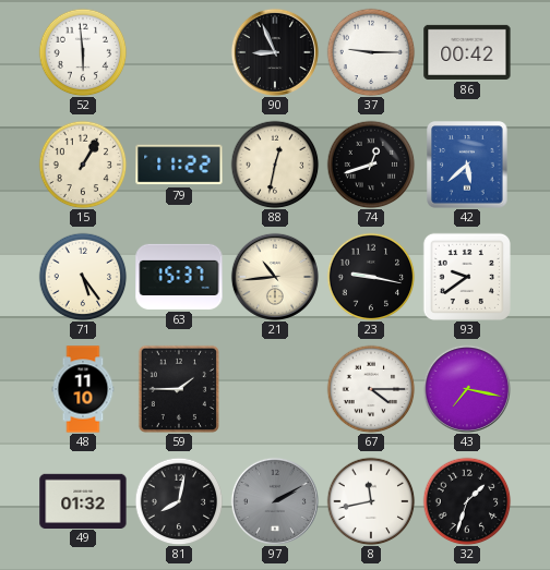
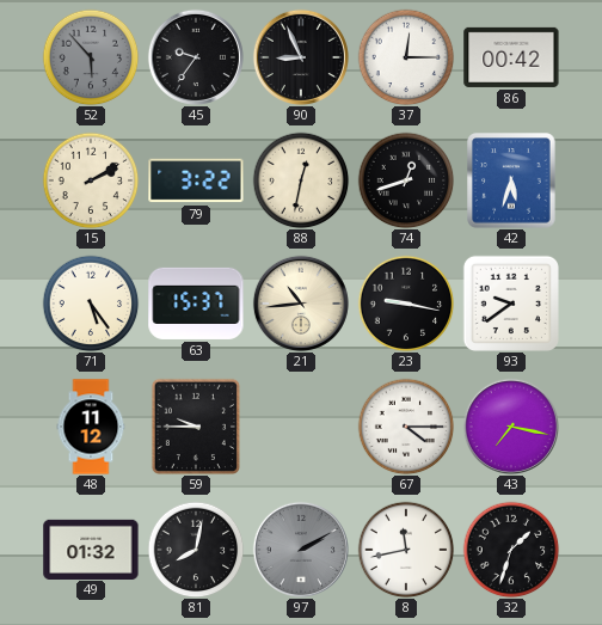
52: 5:59 -> 5:53 (91, 57)
52 dial: white -> grey (91, 57)
45: none -> 9:36 (196, 57)
37: 9:15 -> 12:15 (406, 57)
15: 1:05 -> 2:10 (91, 180)
79: 11:22 -> 3:22 (196, 180)
42: 5:38 -> 5:33 (511, 180)
48: 11:10 -> 11:12 (91, 427)
59: 1:45 -> 9:45 (196, 427)
